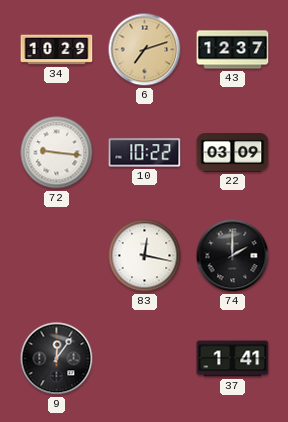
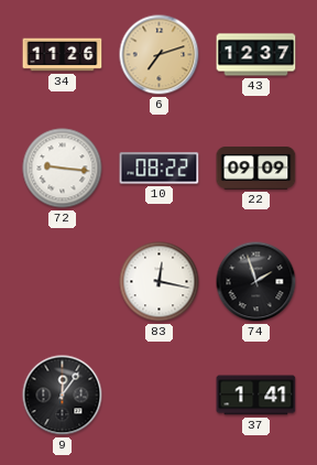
34: 10:29 -> 11:26 (63, 55)
10: 10:22 -> 08:22 (160, 169)
22: 03:09 -> 09:09 (256, 169)
74: 2:00 -> 1:57 (256, 282)
